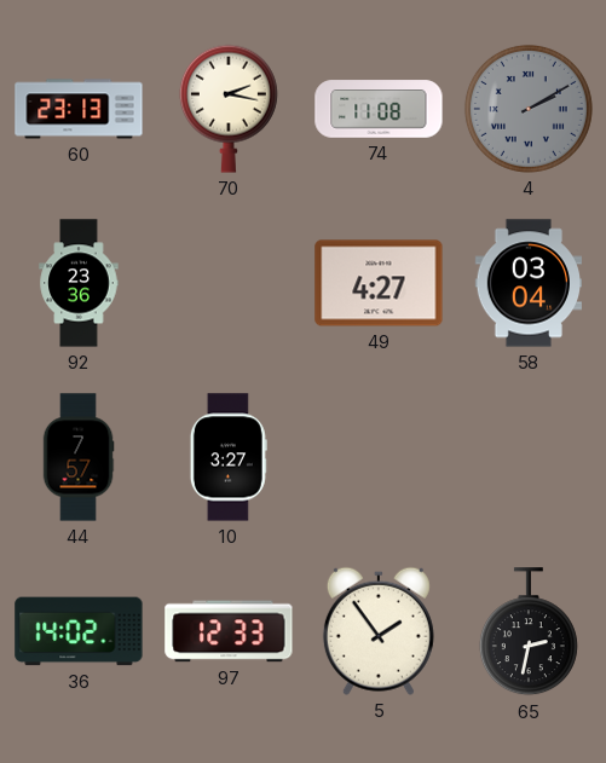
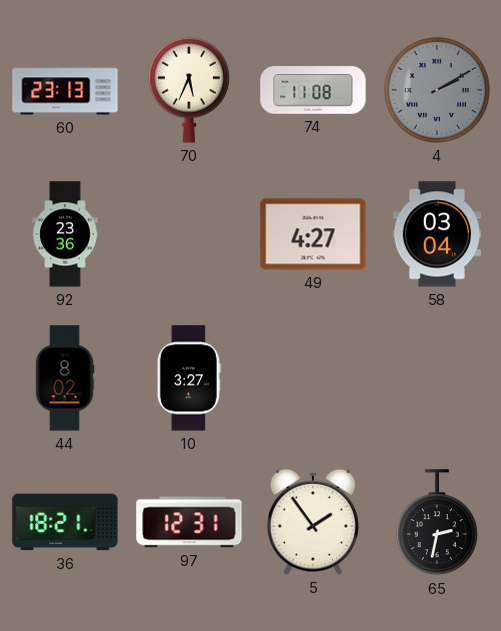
70: 2:17 -> 5:34 (189, 90)
44: 7:57 -> 8:02 (65, 378)
36: 14:02 -> 18:21 (65, 522)
97: 12:33 -> 12:31 (189, 522)
